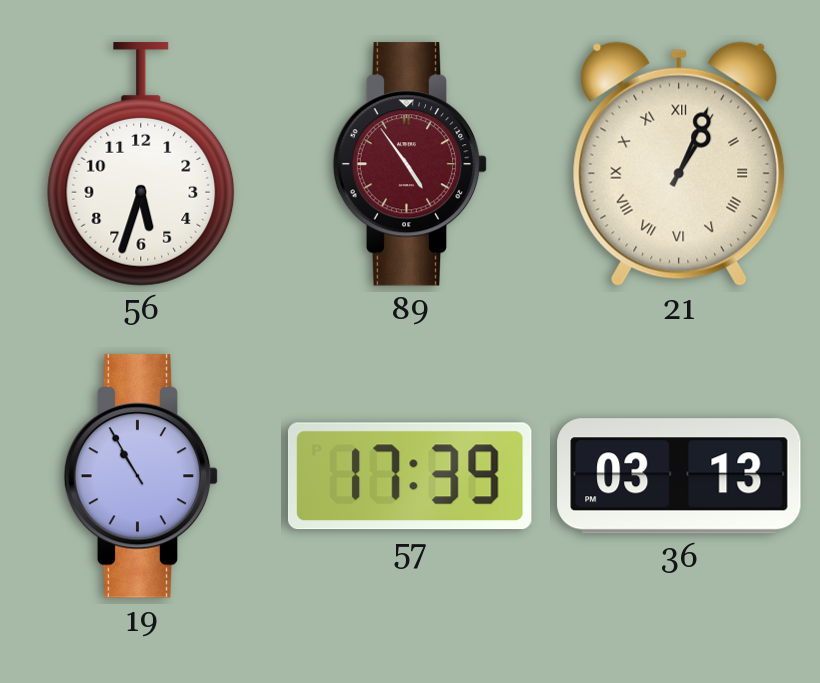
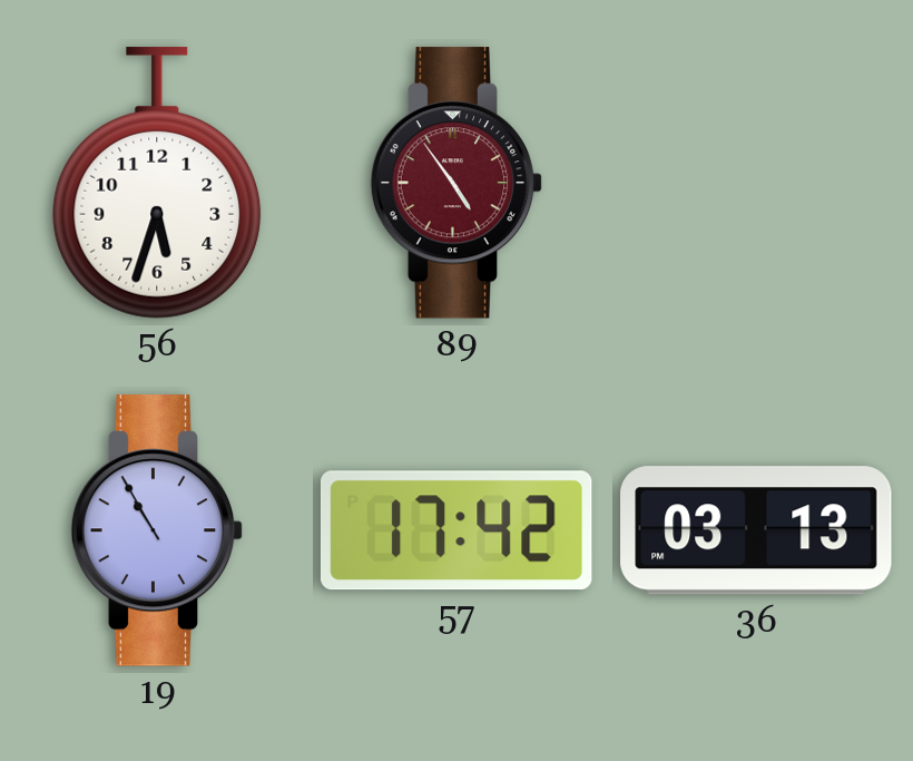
21: 1:04 -> none (679, 164)
57: 17:39 -> 17:42 (457, 530)
